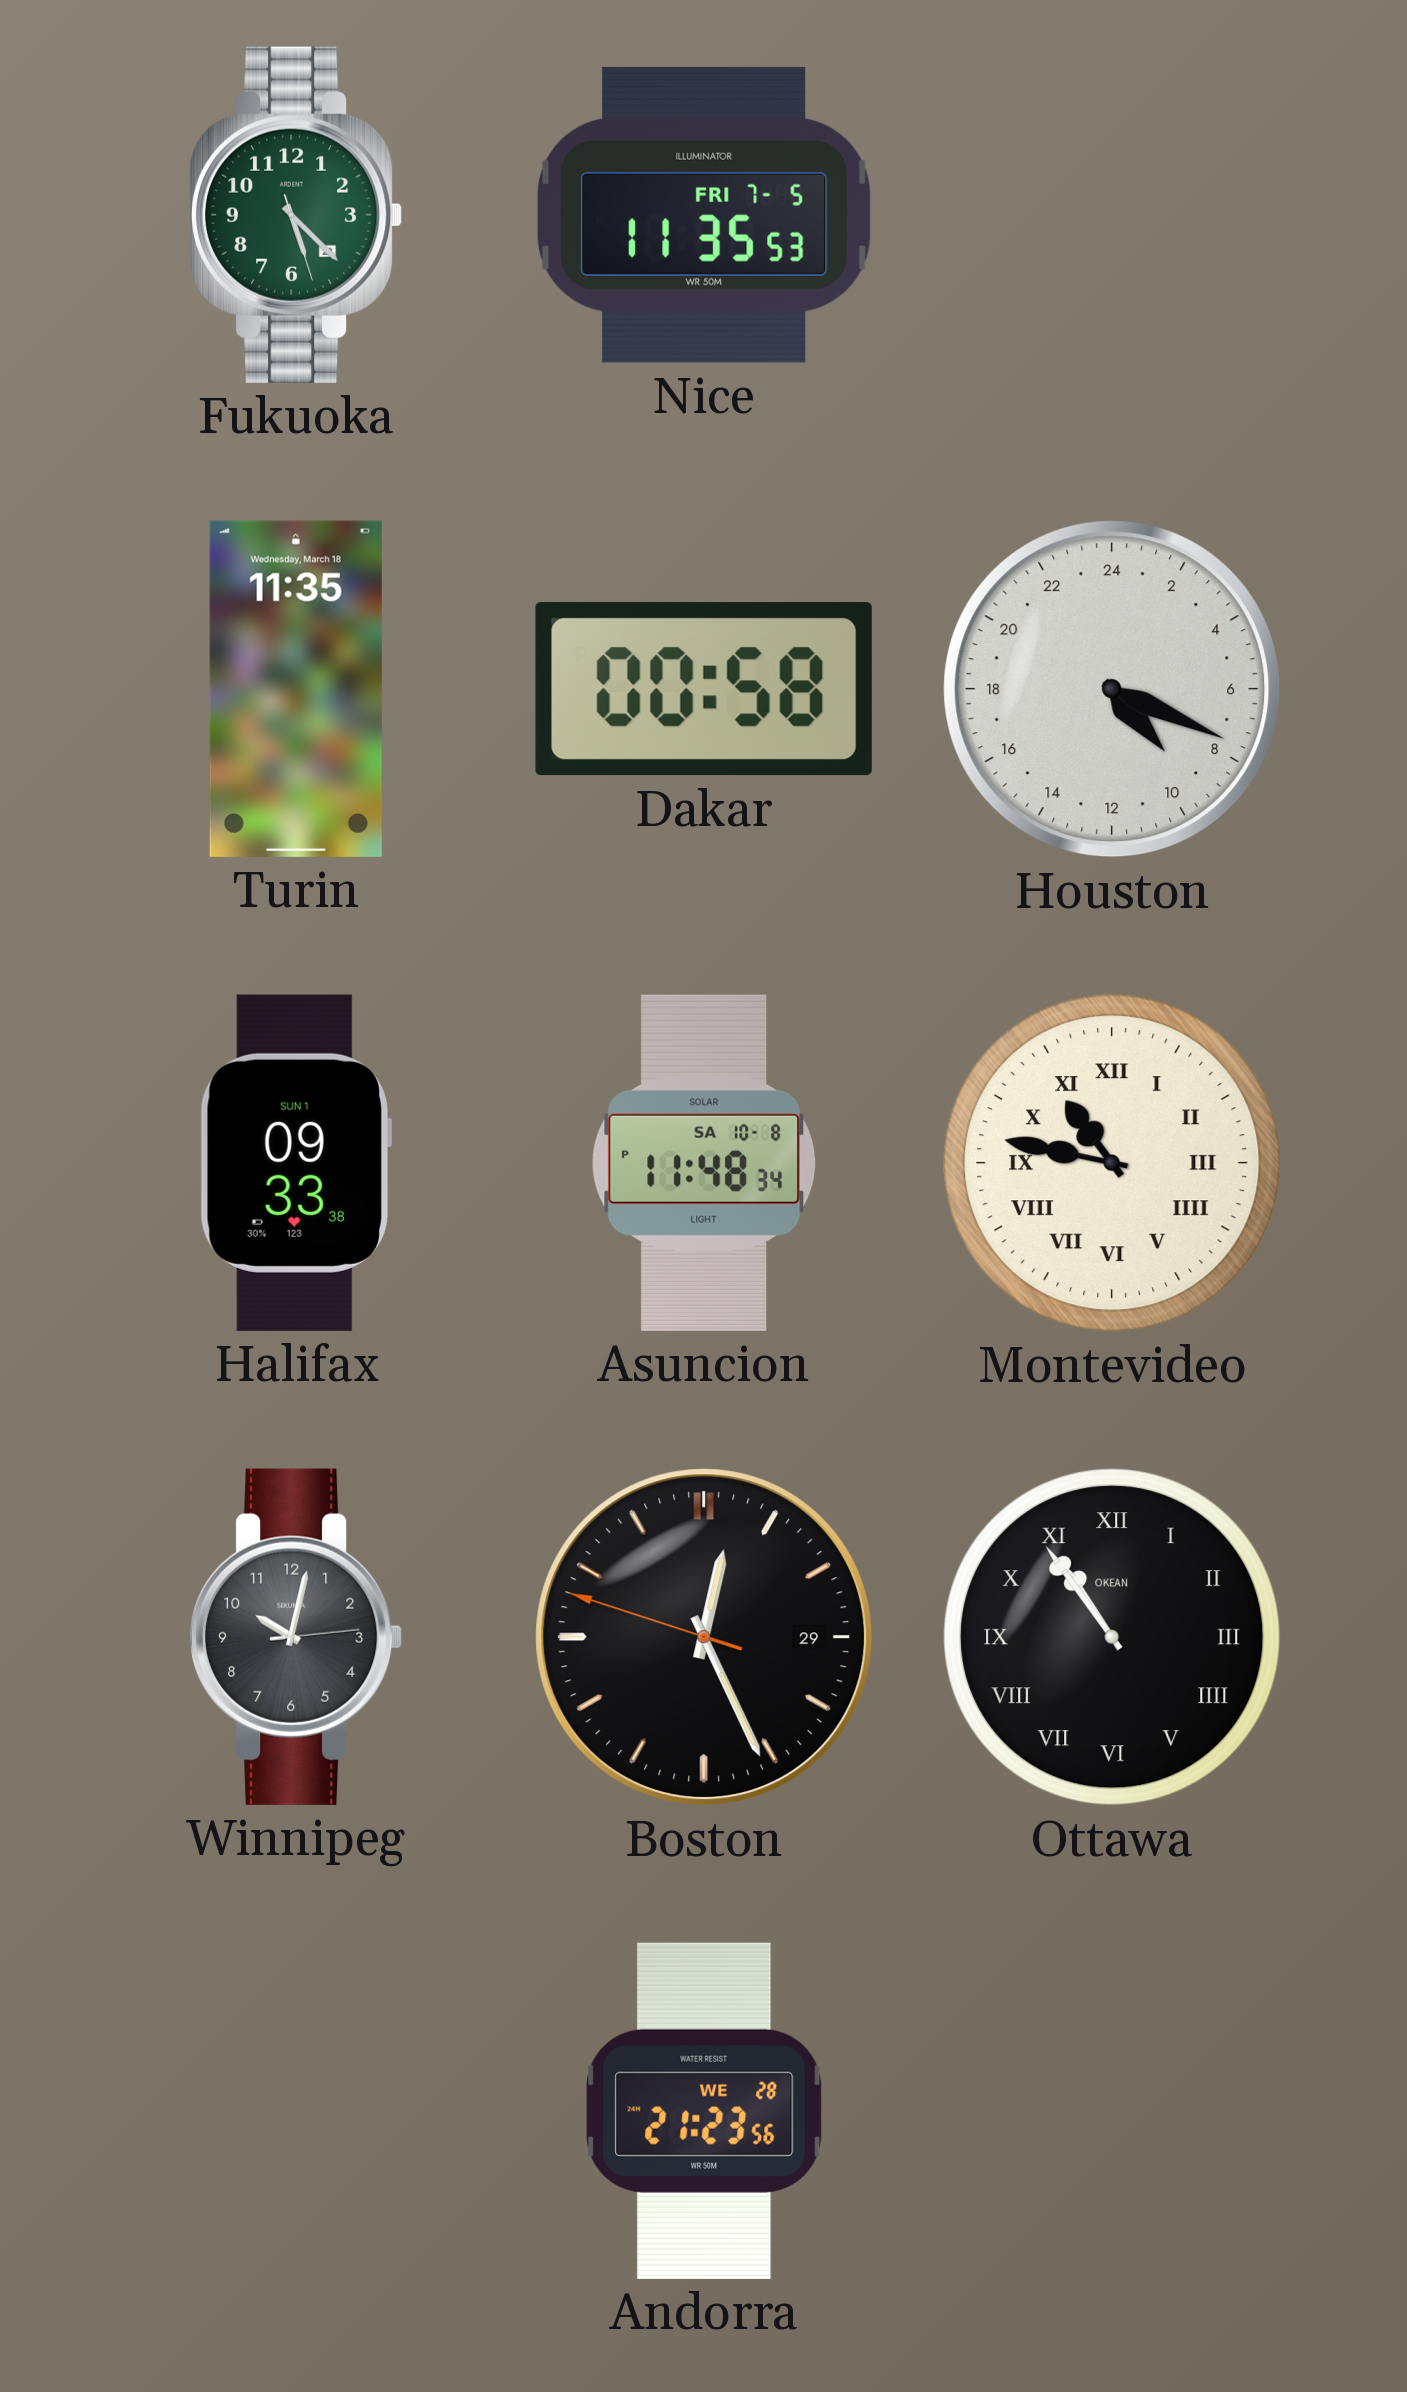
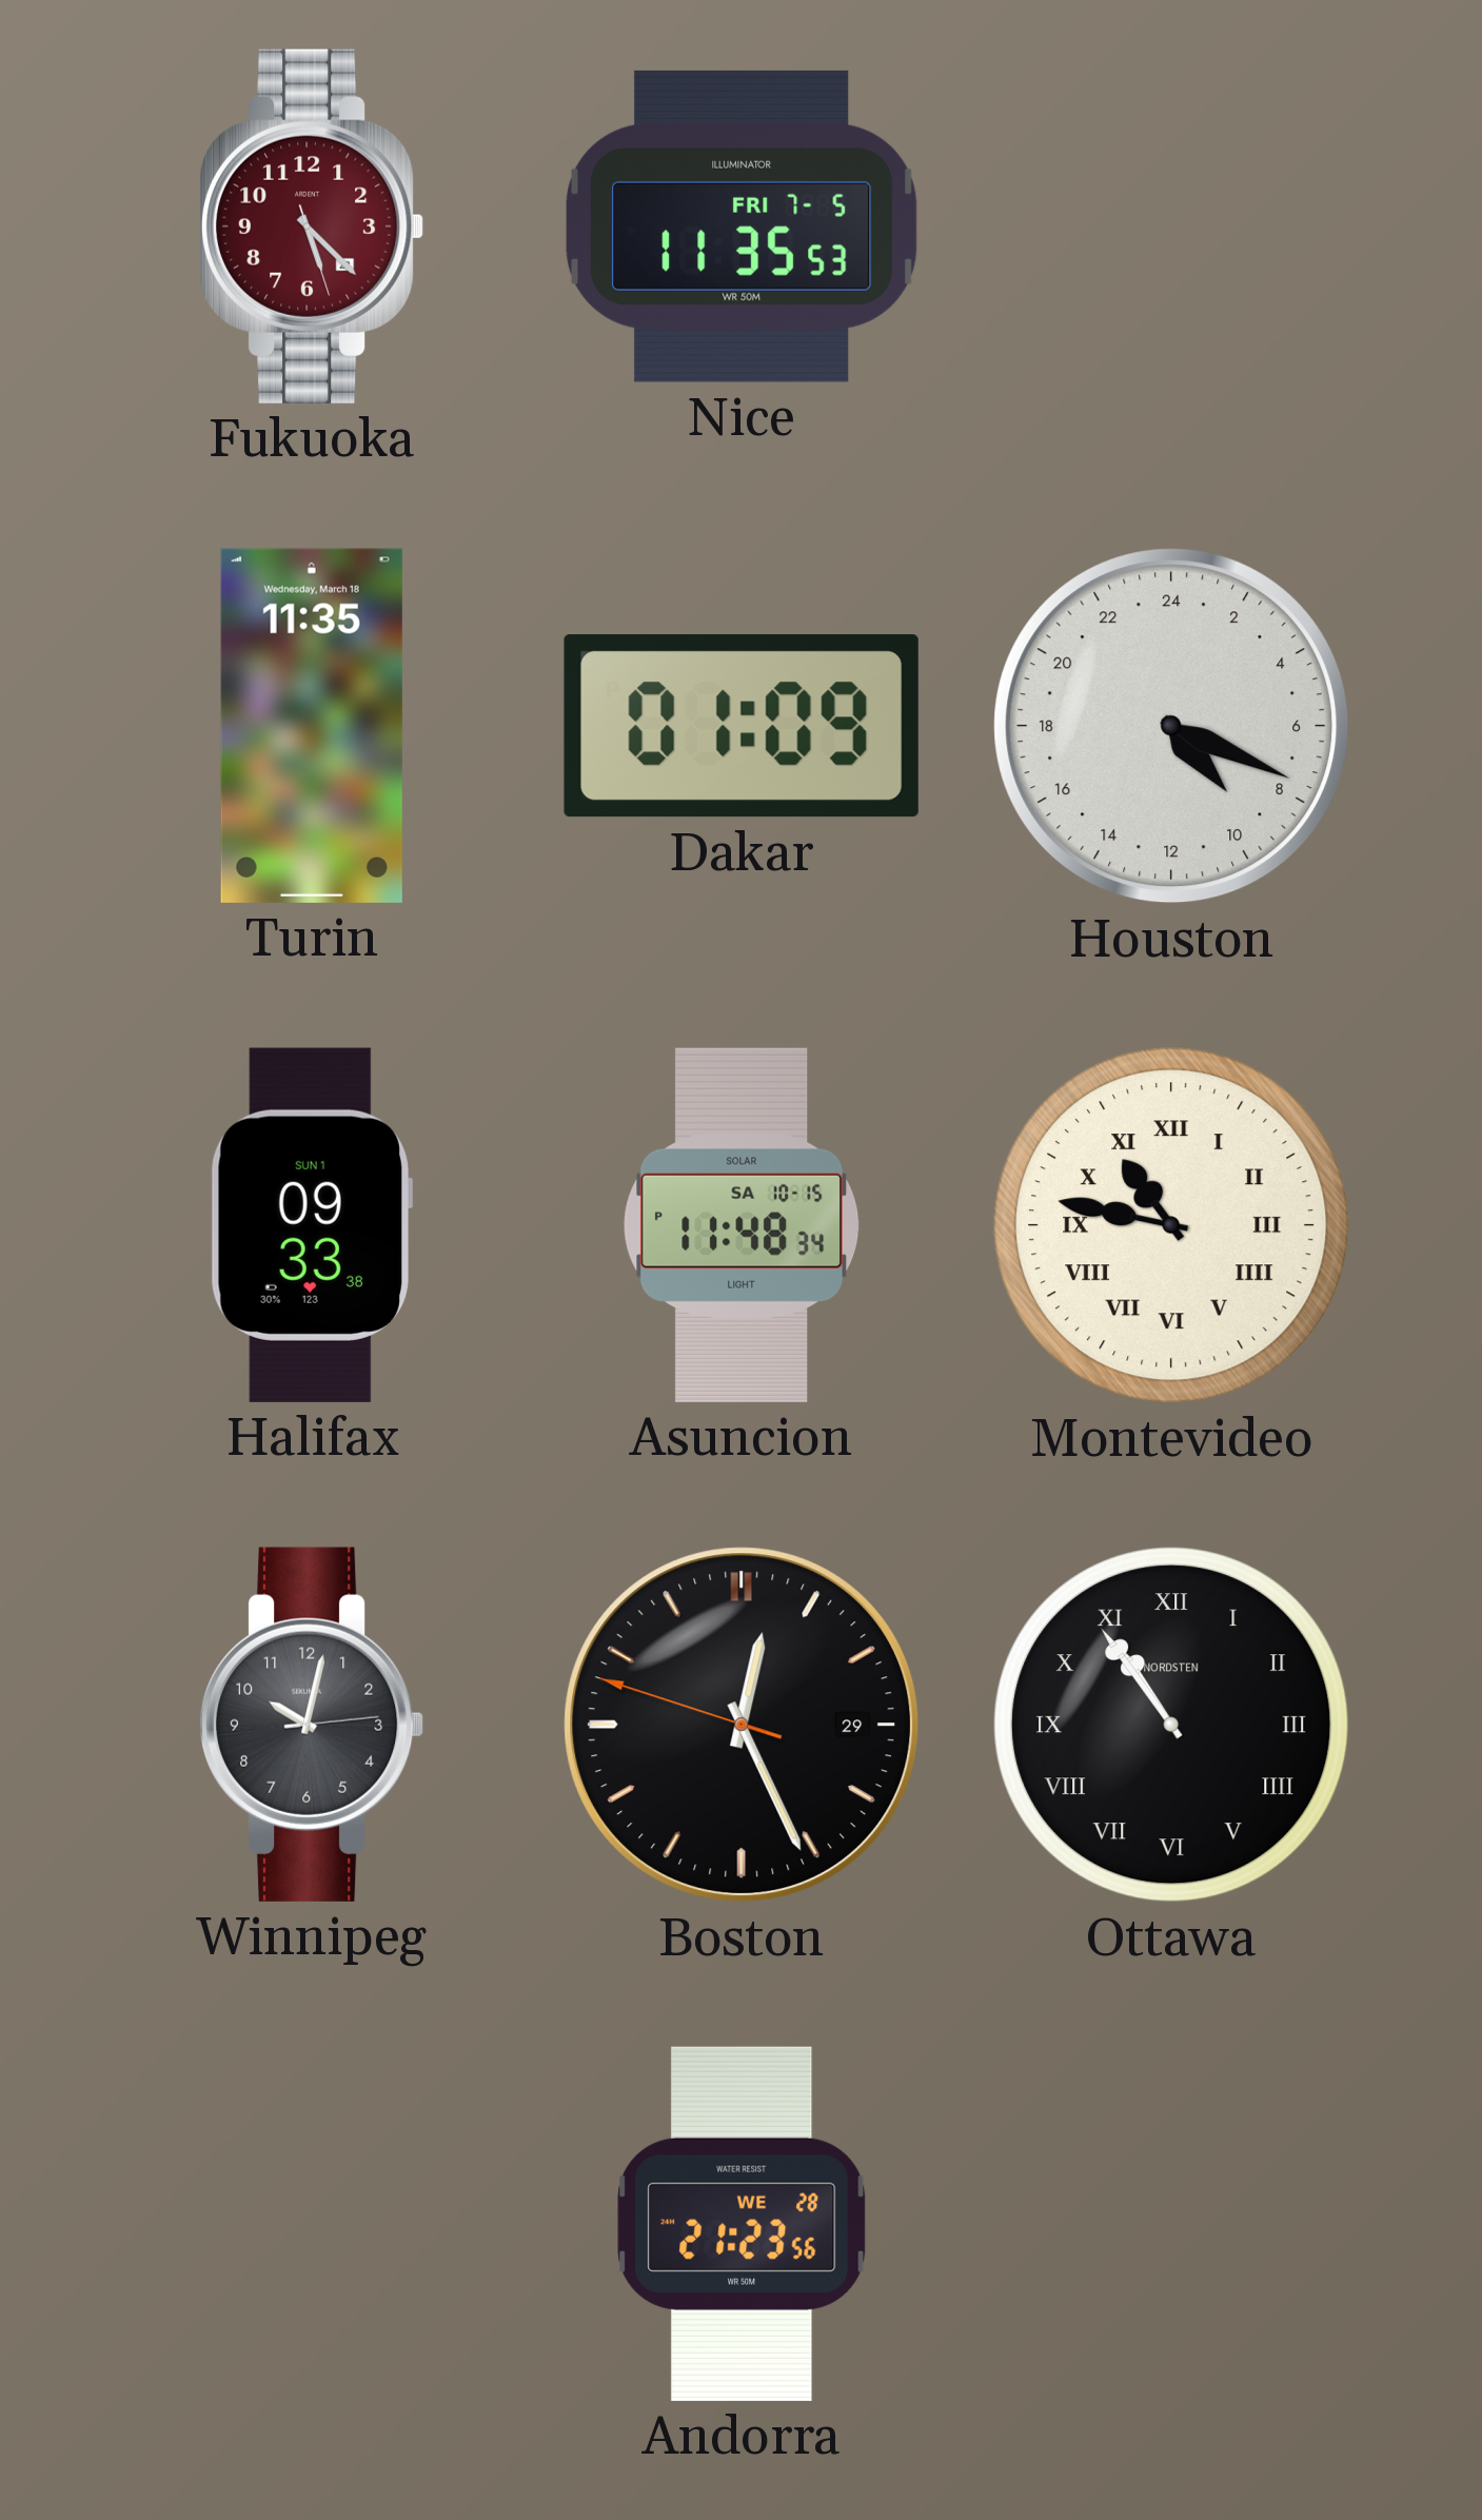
Fukuoka dial: green -> burgundy (312, 227)
Dakar: 00:58 -> 01:09 (742, 726)
Asuncion date: SA 10-8 -> SA 10-15 (740, 1225)
Ottawa brand: OKEAN -> NORDSTEN (1171, 1725)
